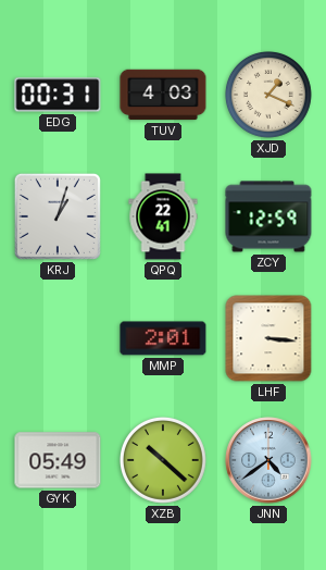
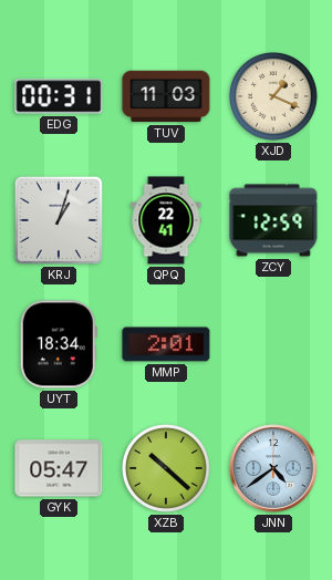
TUV: 4:03 -> 11:03 (166, 96)
UYT: none -> 18:34 (59, 344)
LHF: 3:16 -> none (268, 338)
GYK: 05:49 -> 05:47 (59, 468)
